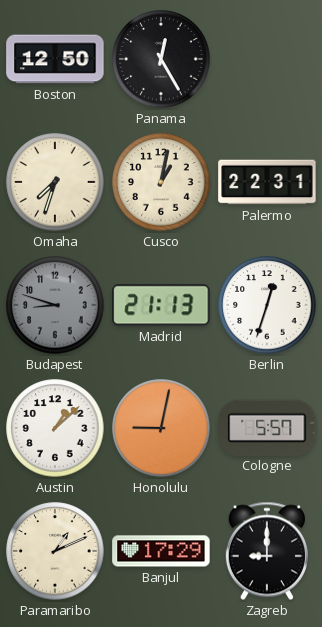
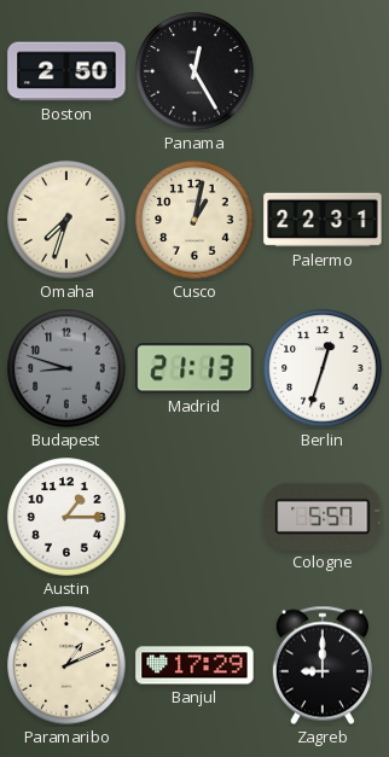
Boston: 12:50 -> 2:50 (66, 71)
Austin: 1:08 -> 1:15 (66, 517)
Honolulu: 9:02 -> none (161, 428)
